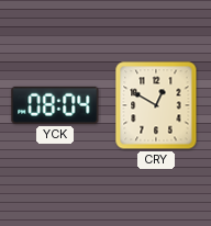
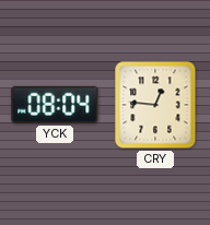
CRY: 12:50 -> 12:46 (155, 105)
